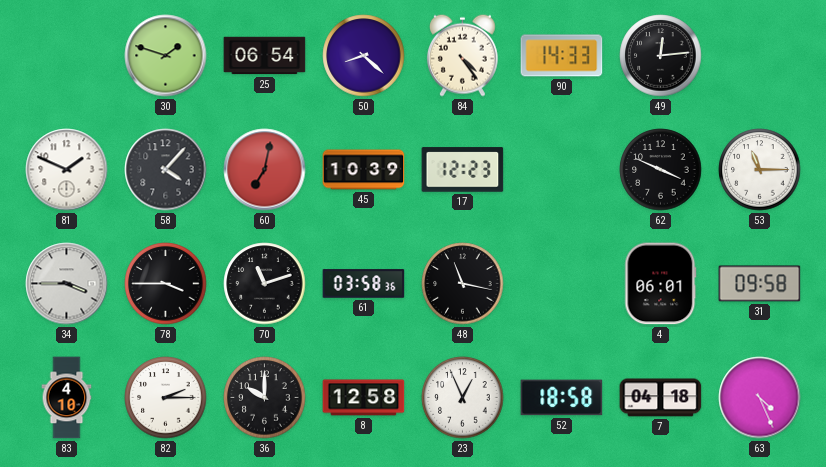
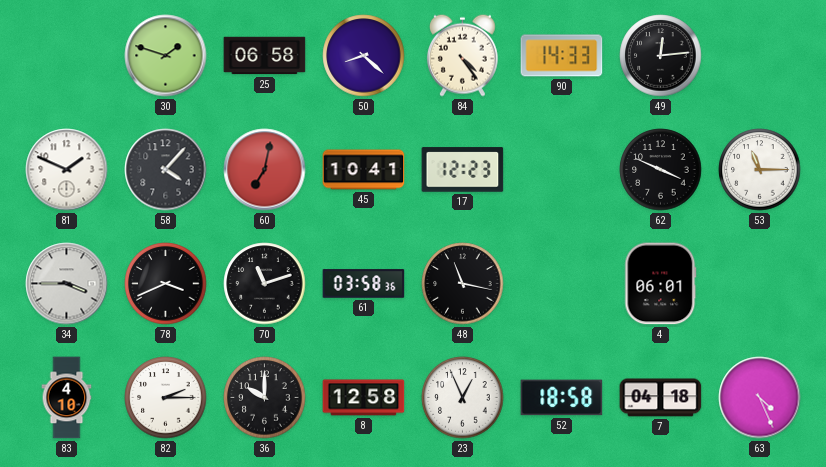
25: 06:54 -> 06:58 (265, 56)
45: 10:39 -> 10:41 (364, 170)
78: 3:45 -> 3:41 (166, 284)
31: 09:58 -> none (760, 284)
